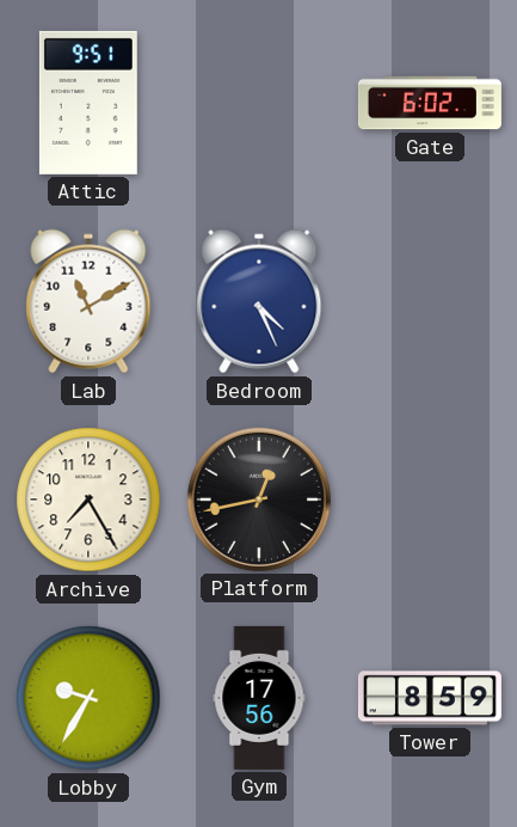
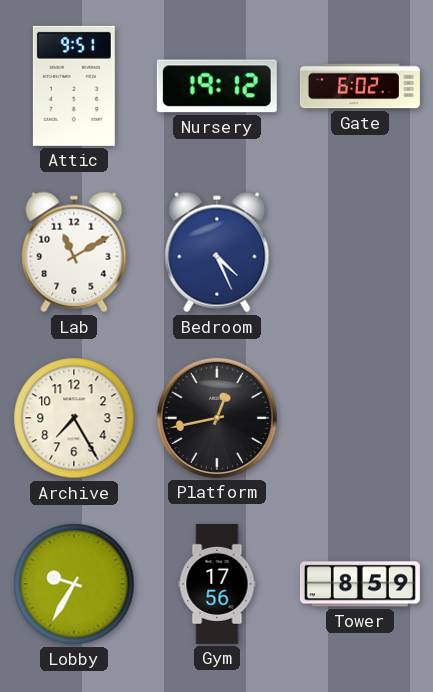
Nursery: none -> 19:12 (217, 86)
